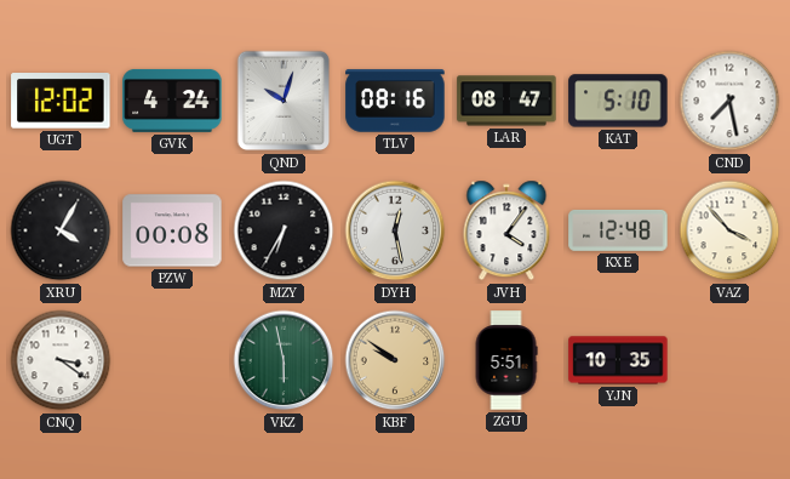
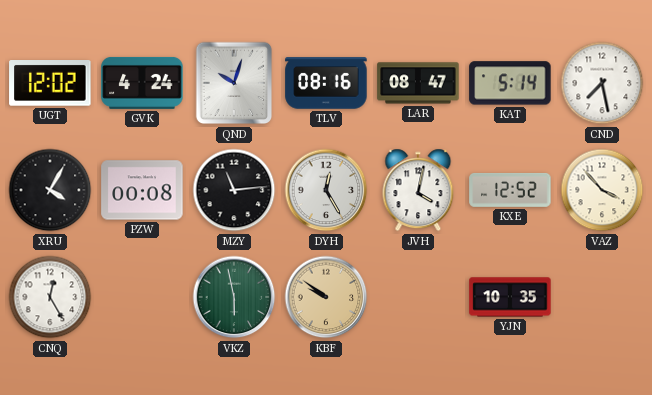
KAT: 5:10 -> 5:14 (510, 83)
MZY: 6:35 -> 11:14 (234, 190)
DYH: 12:28 -> 12:25 (326, 190)
JVH: 4:06 -> 4:02 (418, 190)
KXE: 12:48 -> 12:52 (510, 190)
CNQ: 3:21 -> 12:25 (50, 297)
ZGU: 5:51 -> none (506, 360)
